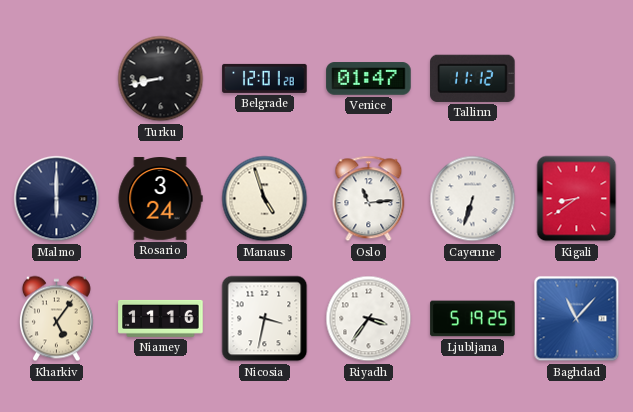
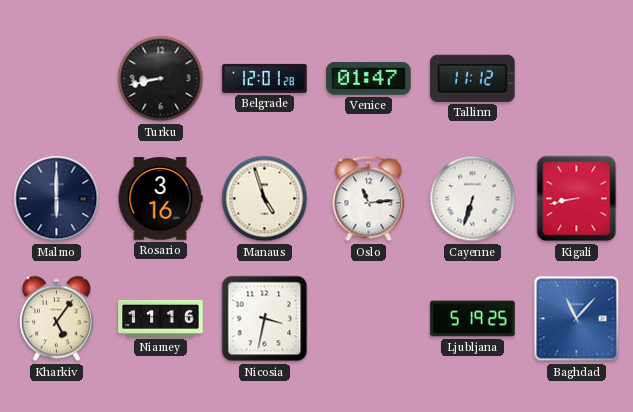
Rosario: 3:24 -> 3:16 (160, 199)
Kigali: 8:39 -> 8:43 (577, 199)
Riyadh: 3:36 -> none (369, 319)
